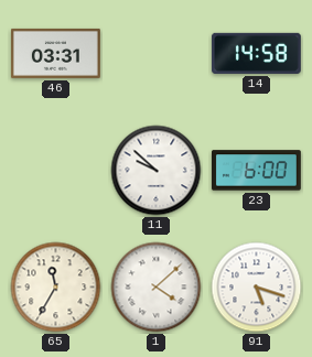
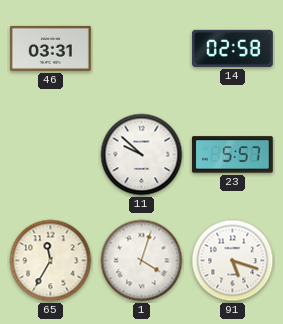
14: 14:58 -> 02:58 (232, 48)
23: 6:00 -> 5:57 (232, 155)
1: 4:08 -> 4:03 (142, 261)
